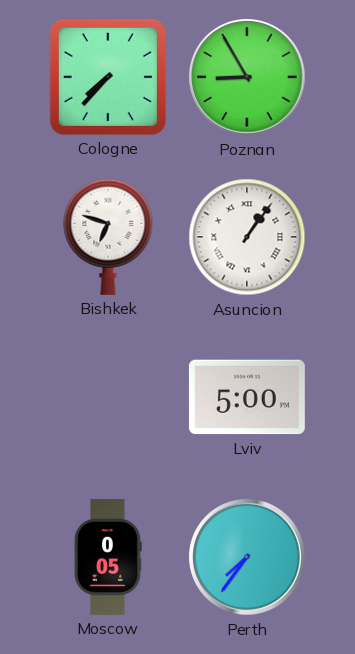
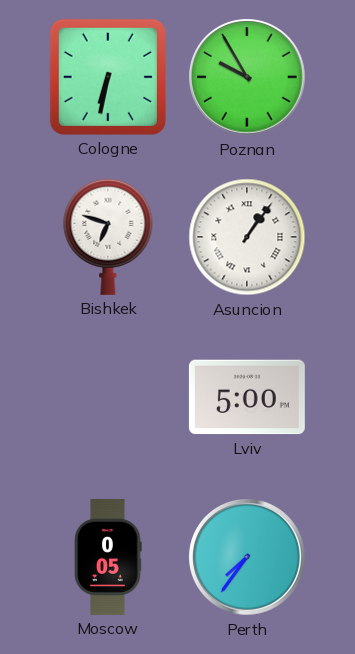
Cologne: 7:37 -> 6:32 (108, 77)
Poznan: 8:55 -> 9:55 (248, 78)
